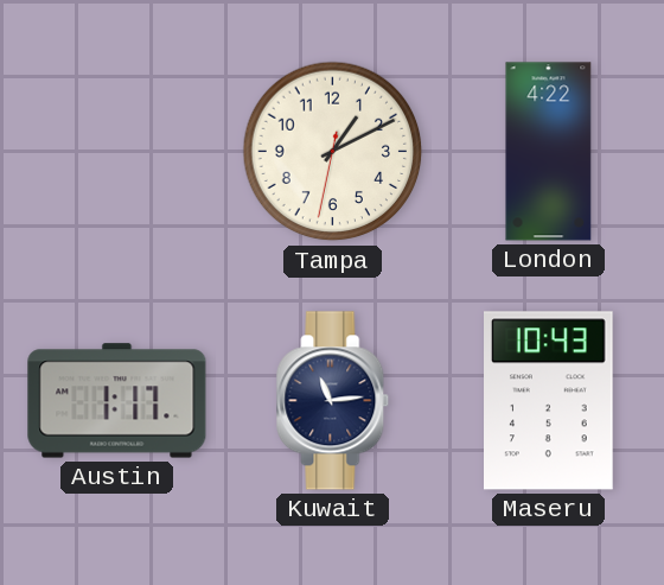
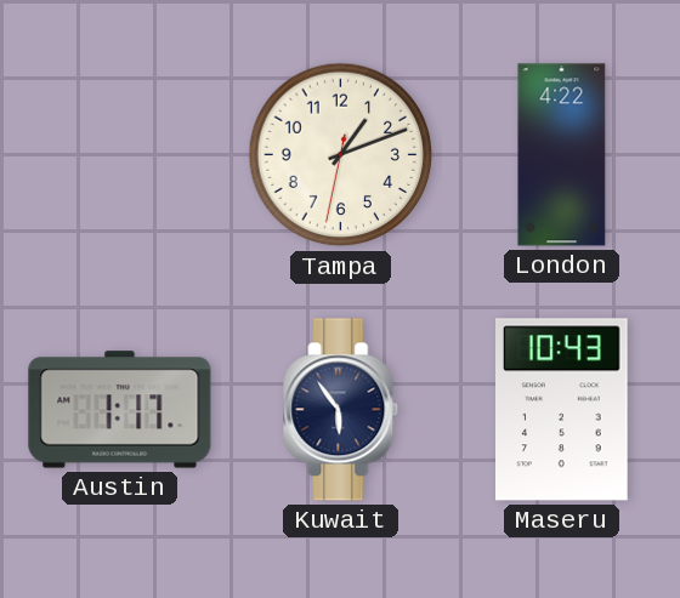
Tampa: 1:10 -> 1:11 (341, 155)
Kuwait: 11:14 -> 5:54 (341, 410)
